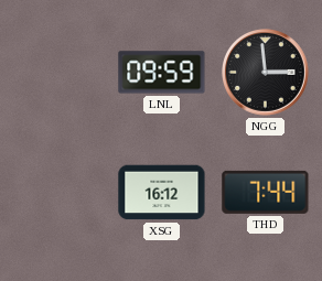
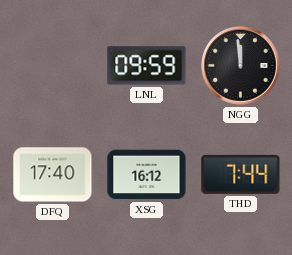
NGG: 2:59 -> 11:59 (241, 66)
DFQ: none -> 17:40 (53, 175)
